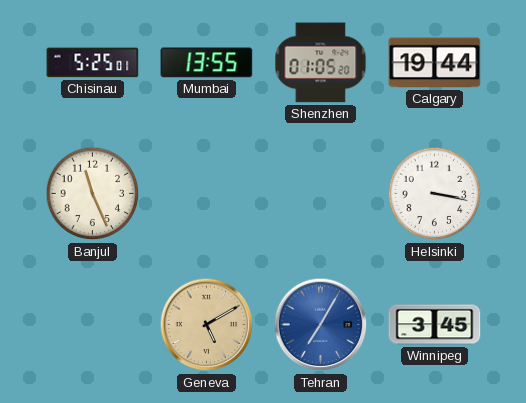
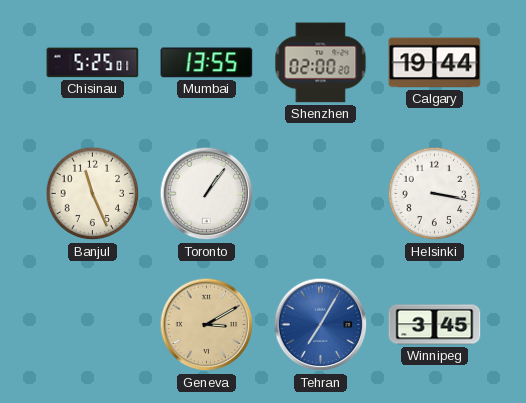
Shenzhen: 01:05 -> 02:00 (321, 63)
Toronto: none -> 1:06 (207, 194)
Geneva: 5:10 -> 3:10 (207, 325)
